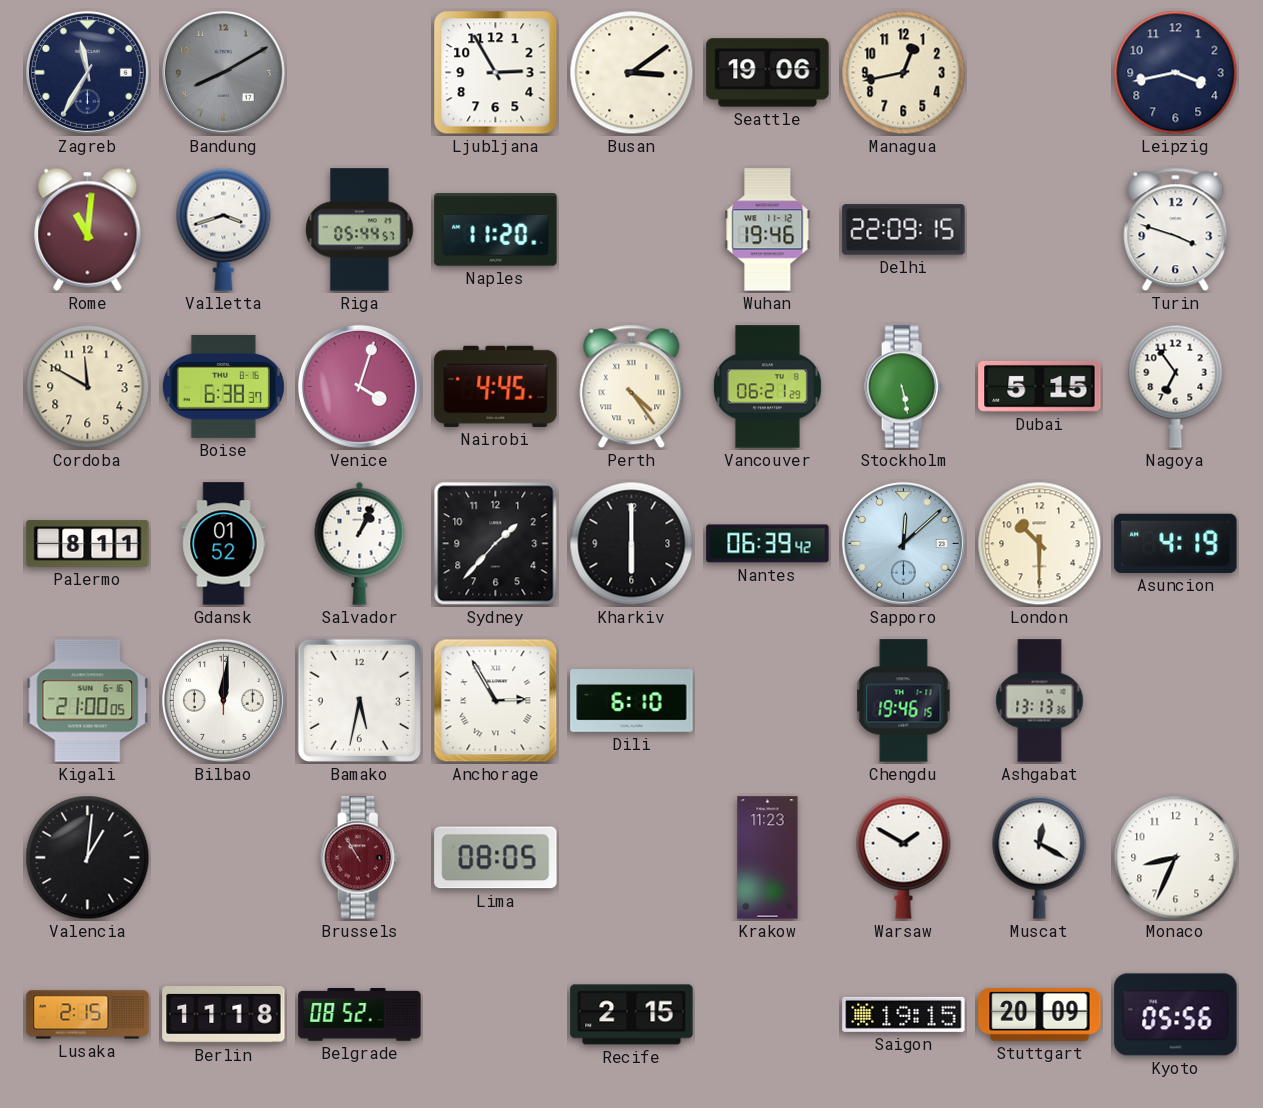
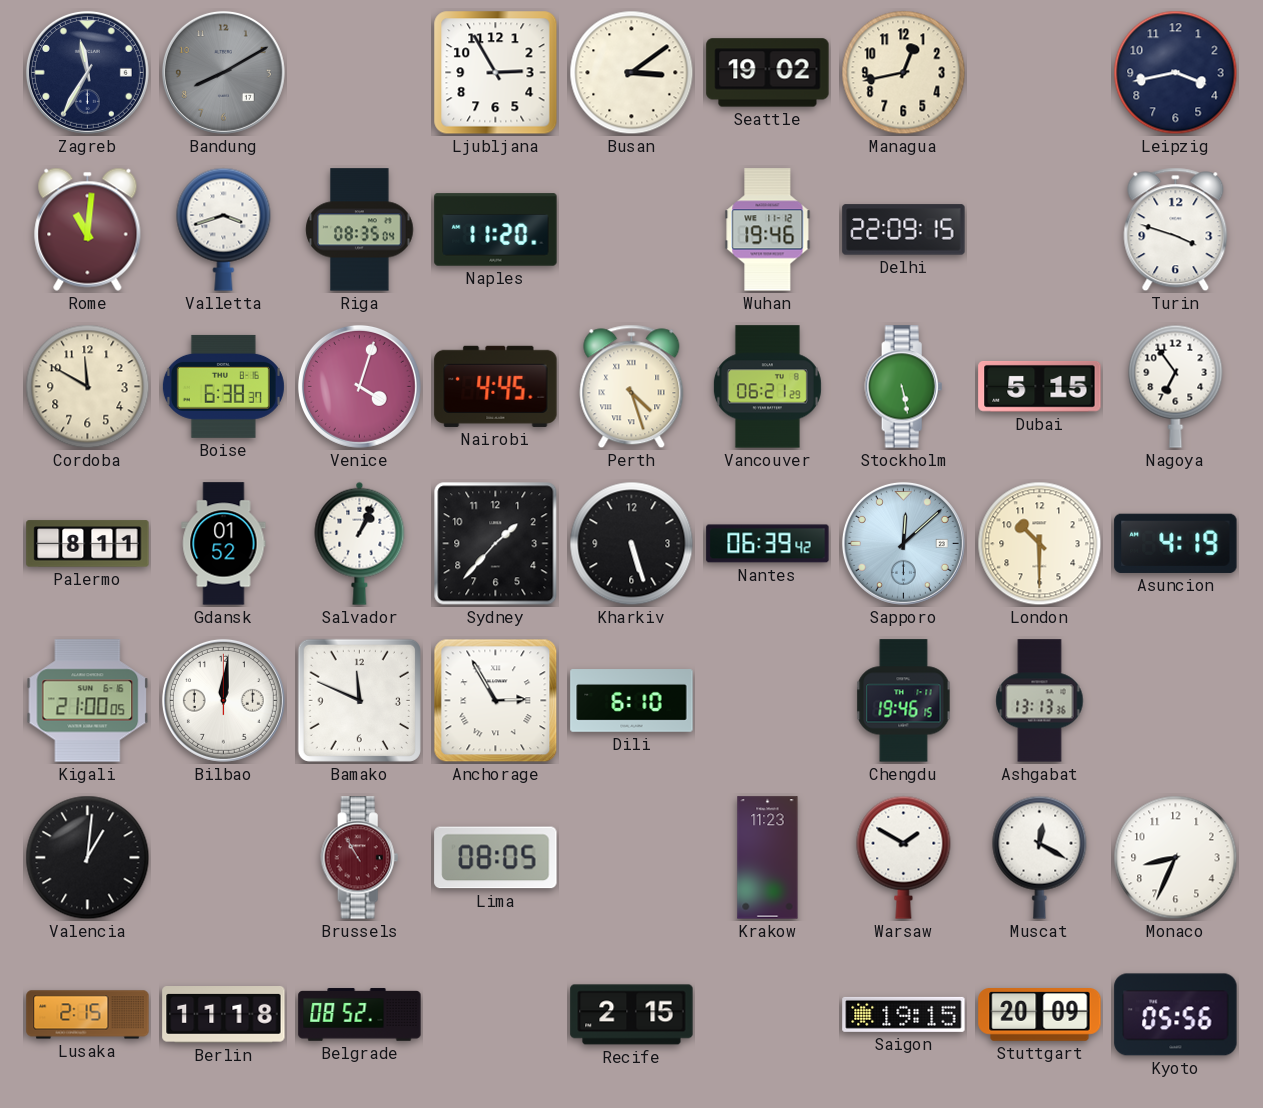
Seattle: 19:06 -> 19:02 (768, 73)
Riga: 05:44 -> 08:35 (360, 230)
Perth: 4:24 -> 4:27 (632, 387)
Kharkiv: 6:00 -> 5:27 (632, 544)
Bamako: 5:32 -> 11:49 (359, 700)
